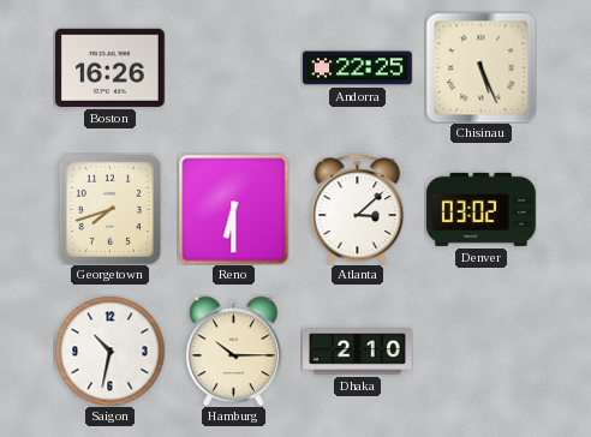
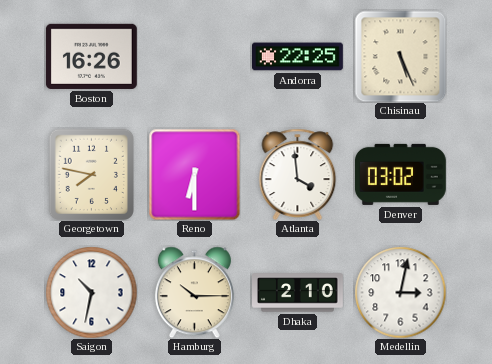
Georgetown: 7:42 -> 7:47 (91, 174)
Atlanta: 3:08 -> 3:59 (298, 174)
Medellin: none -> 3:02 (400, 292)
